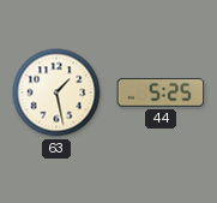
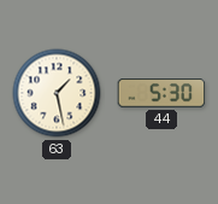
44: 5:25 -> 5:30 (161, 93)
